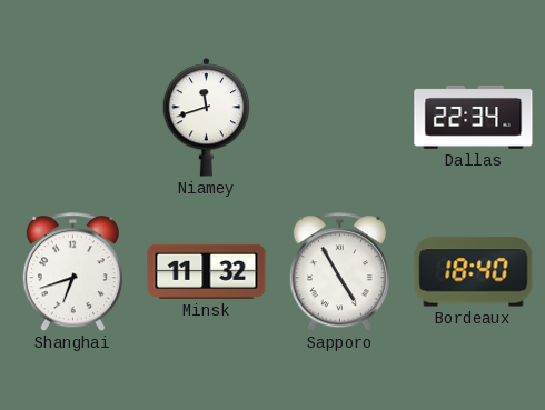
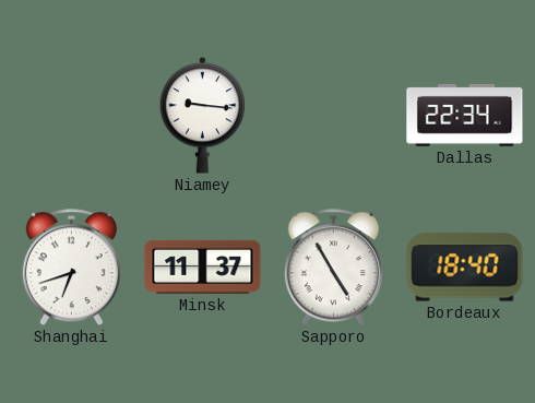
Niamey: 11:42 -> 9:16 (203, 116)
Minsk: 11:32 -> 11:37 (203, 266)
